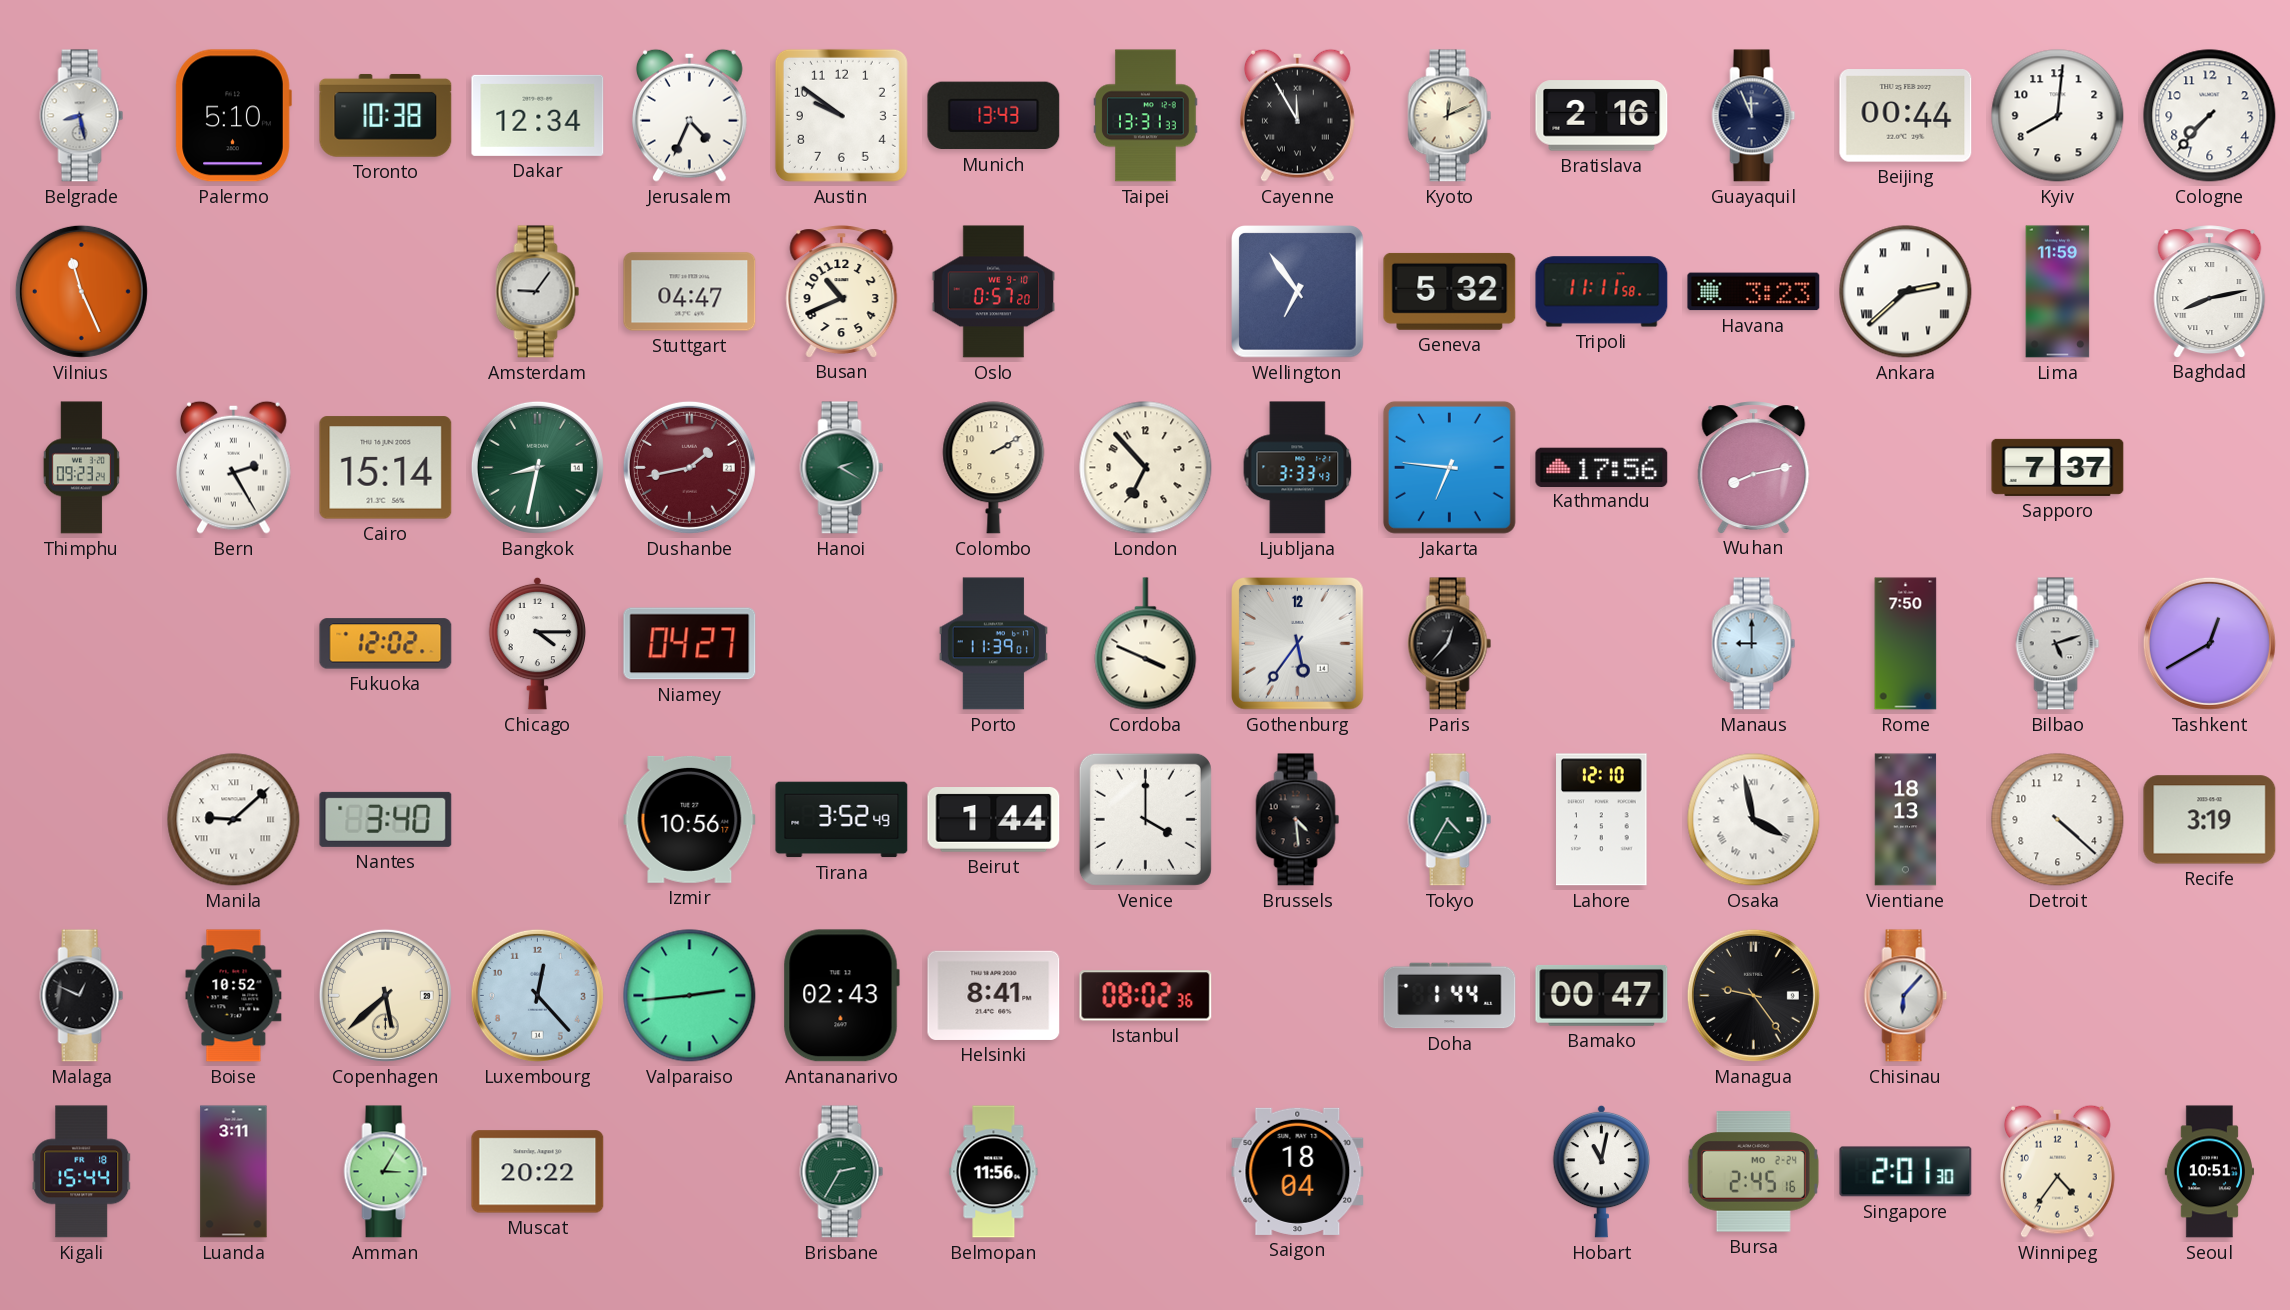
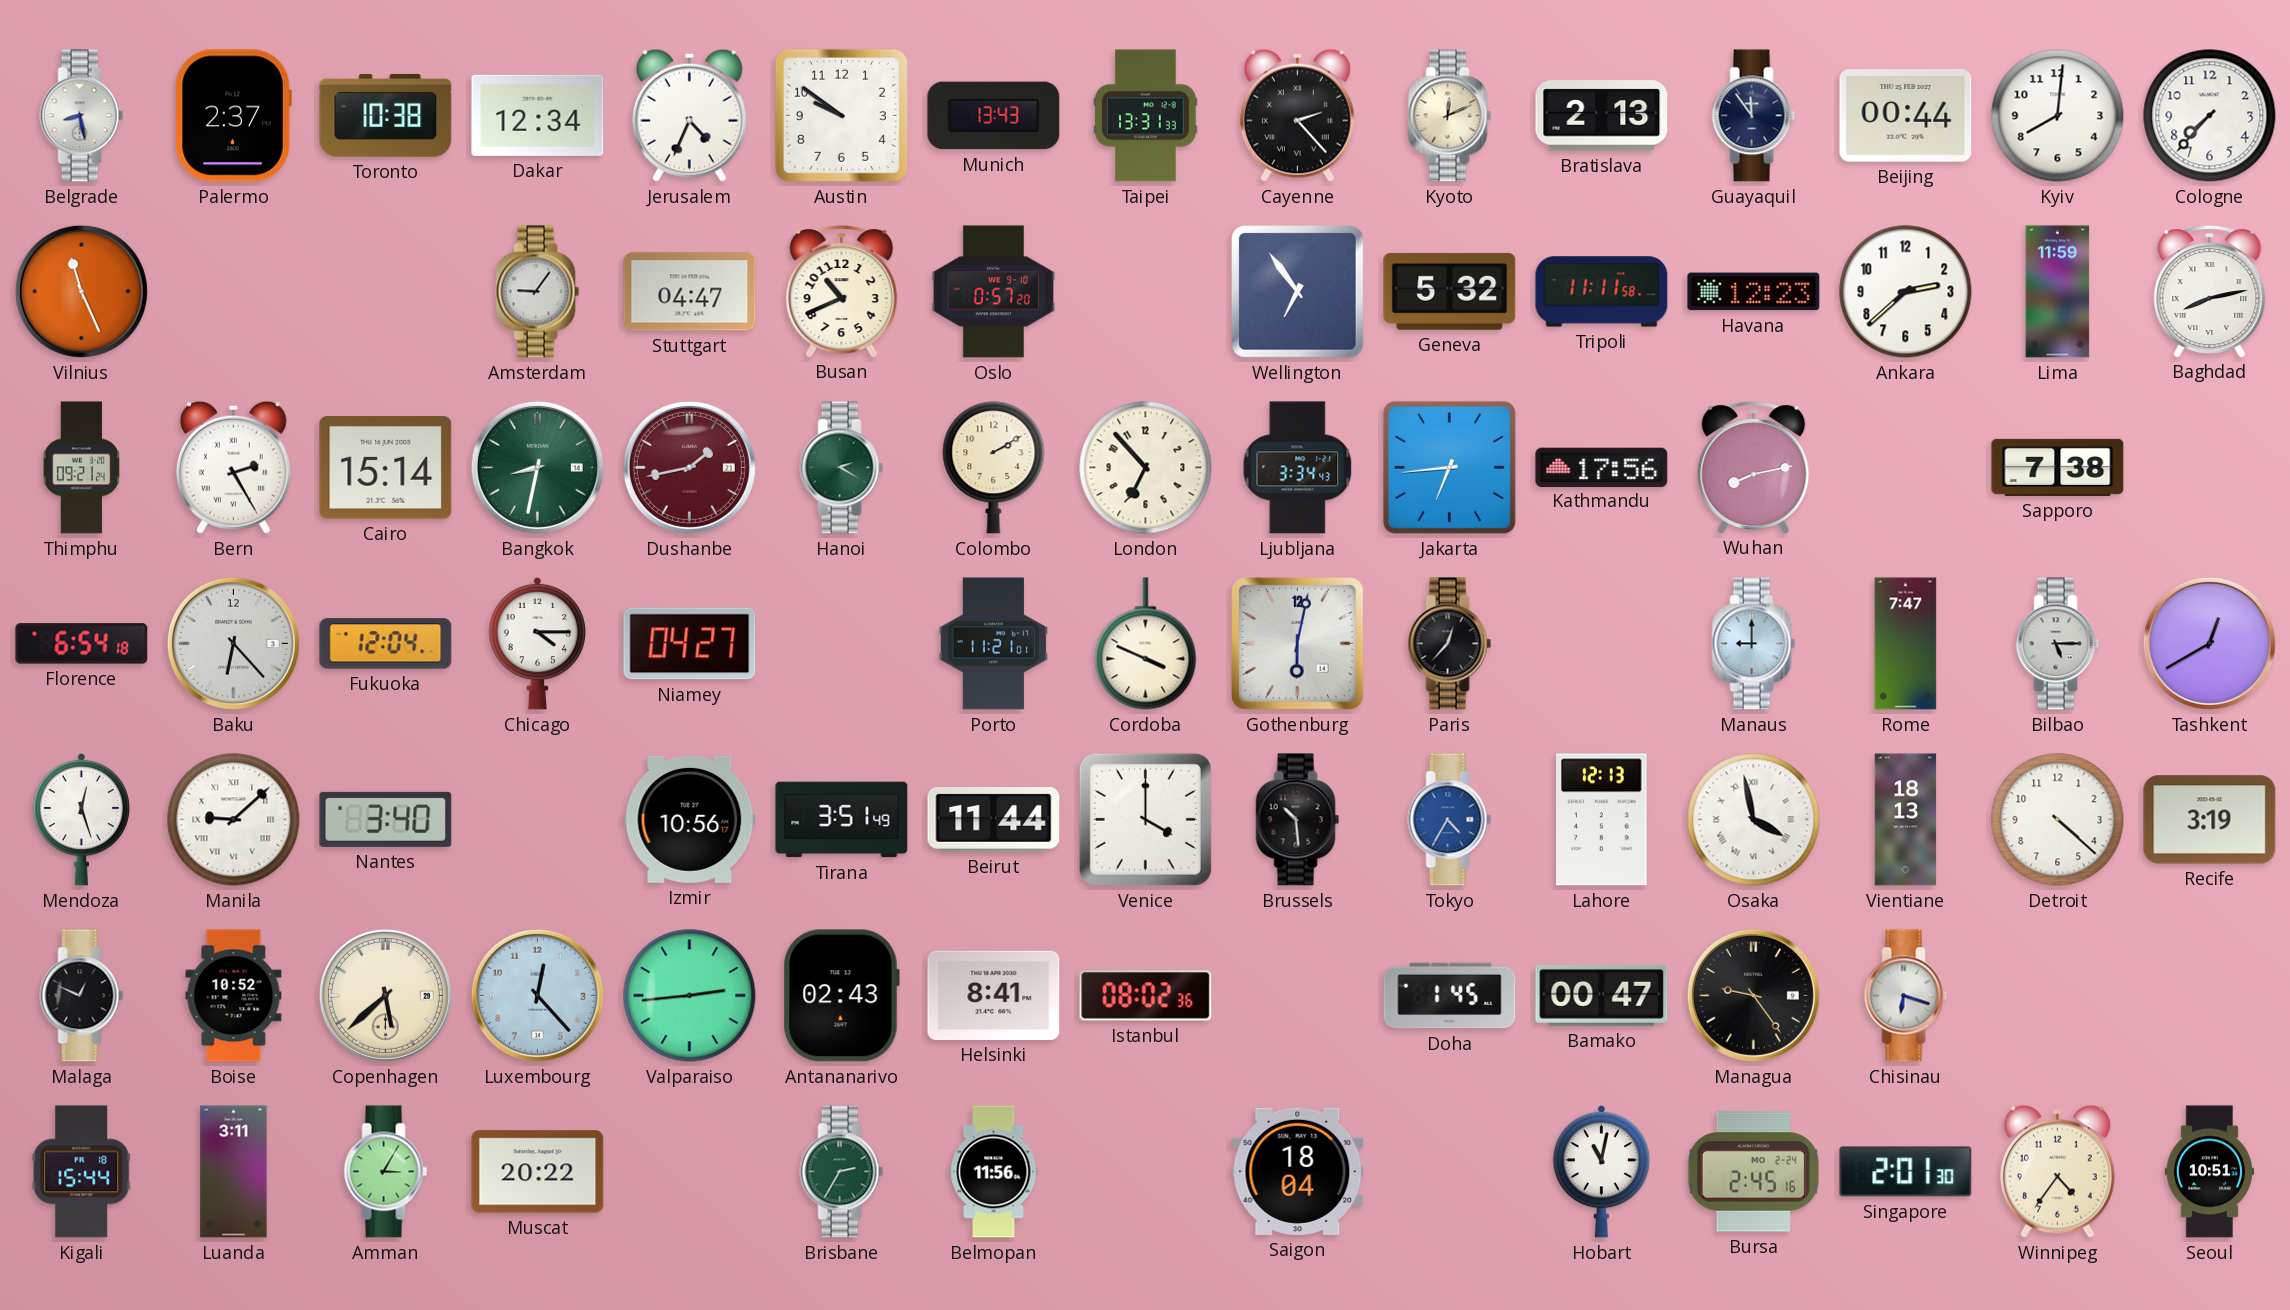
Palermo: 5:10 -> 2:37 (233, 116)
Cayenne: 11:55 -> 2:23 (1297, 115)
Bratislava: 2:16 -> 2:13 (1602, 116)
Guayaquil: 11:56 -> 11:54 (1754, 116)
Havana: 3:23 -> 12:23 (1754, 292)
Ankara numerals: Roman -> Arabic (1906, 292)
Thimphu: 09:23 -> 09:21 (81, 468)
Ljubljana: 3:33 -> 3:34 (1298, 468)
Jakarta: 6:46 -> 6:44 (1449, 467)
Sapporo: 7:37 -> 7:38 (2058, 467)
Florence: none -> 6:54 (82, 644)
Baku: none -> 6:23 (233, 643)
Fukuoka: 12:02 -> 12:04 (386, 644)
Porto: 11:39 -> 11:21 (993, 644)
Gothenburg: 5:36 -> 6:02 (1298, 644)
Rome: 7:50 -> 7:47 (1906, 644)
Bilbao: 5:12 -> 5:15 (2058, 644)
Mendoza: none -> 12:27 (81, 819)
Tirana: 3:52 -> 3:51 (842, 820)
Beirut: 1:44 -> 11:44 (994, 820)
Brussels: 4:29 -> 10:29 (1298, 820)
Tokyo dial: green -> blue (1450, 820)
Lahore: 12:10 -> 12:13 (1602, 820)
Doha: 1:44 -> 1:45 (1450, 996)
Chisinau: 6:07 -> 6:18 (1906, 996)
